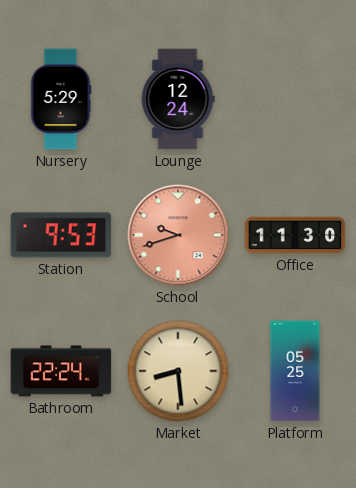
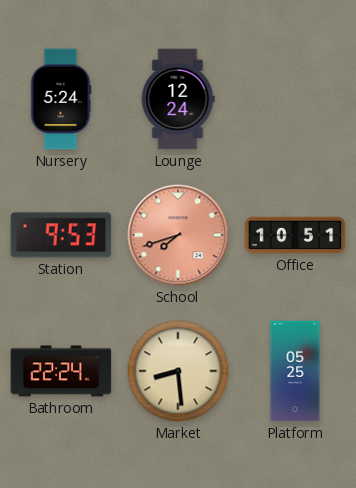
Nursery: 5:29 -> 5:24 (61, 99)
School: 9:42 -> 7:42 (178, 235)
Office: 11:30 -> 10:51 (295, 235)
